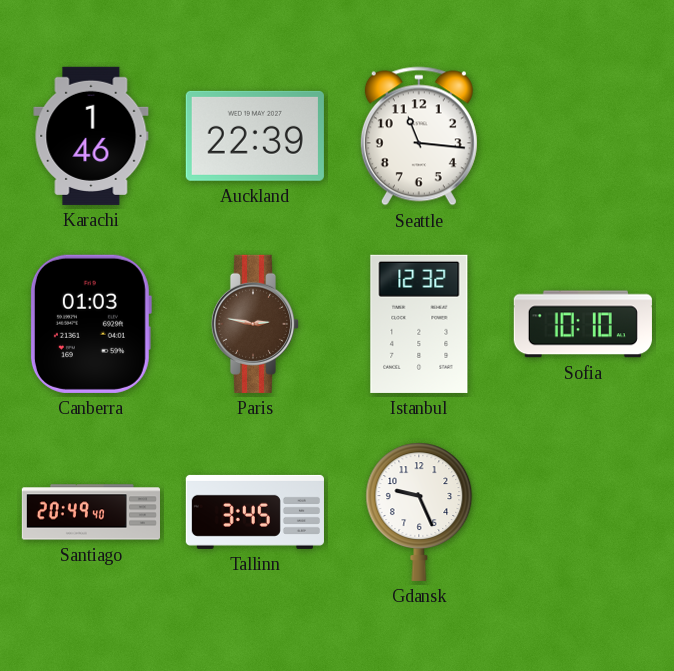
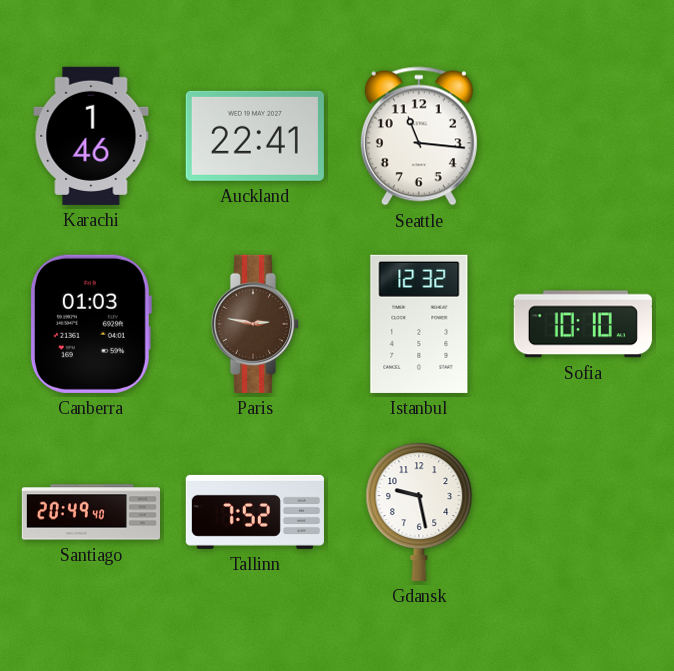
Auckland: 22:39 -> 22:41 (255, 136)
Tallinn: 3:45 -> 7:52 (255, 512)
Gdansk: 9:26 -> 9:28 (419, 512)
